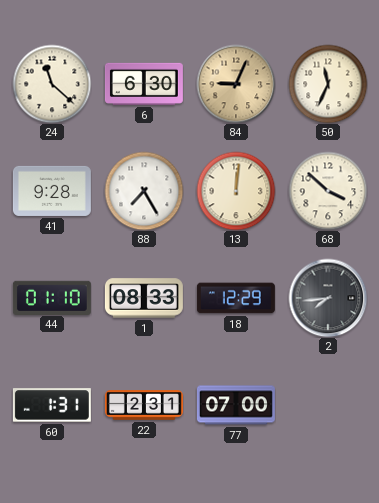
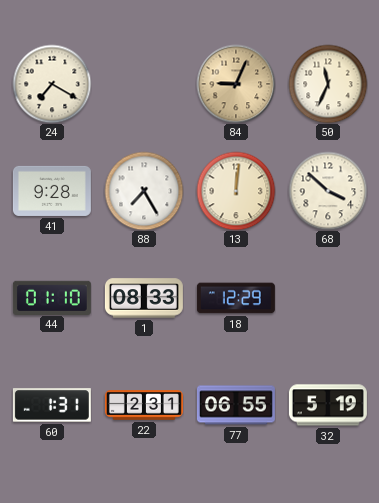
24: 11:22 -> 7:20 (52, 84)
6: 6:30 -> none (144, 84)
2: 7:44 -> none (328, 298)
77: 07:00 -> 06:55 (236, 405)
32: none -> 5:19 (328, 405)
